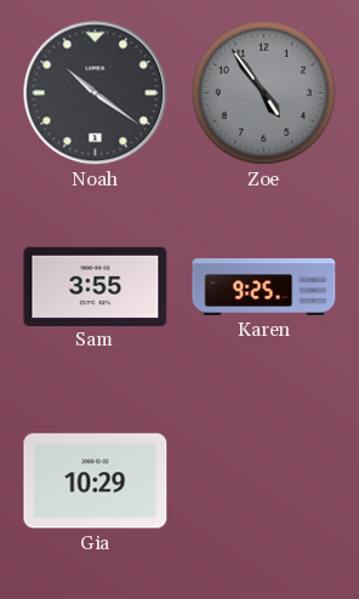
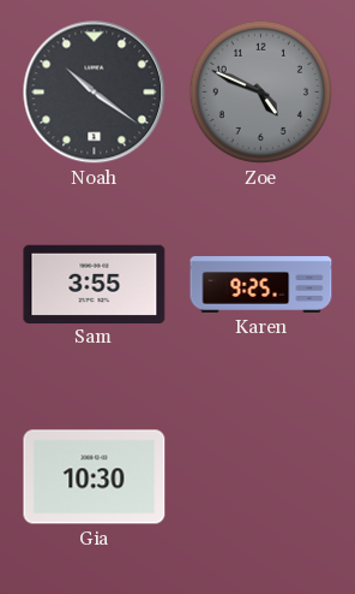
Zoe: 4:54 -> 4:49 (260, 91)
Gia: 10:29 -> 10:30 (95, 477)
